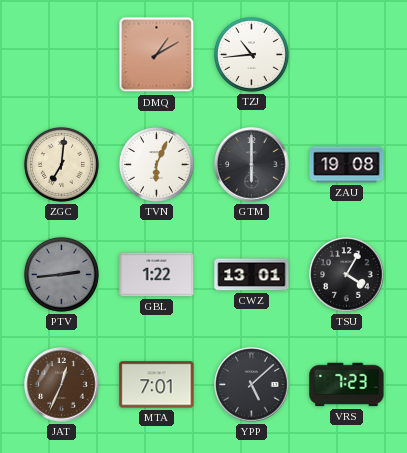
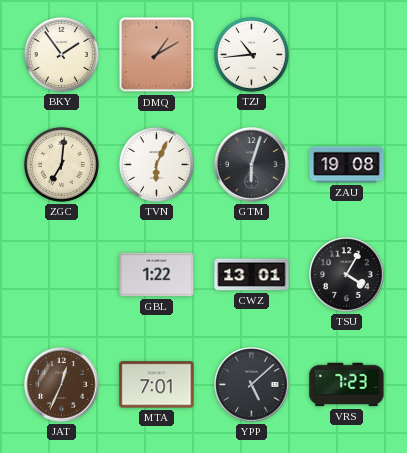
BKY: none -> 1:54 (61, 54)
GTM: 6:00 -> 6:03 (252, 165)
PTV: 2:44 -> none (61, 274)
